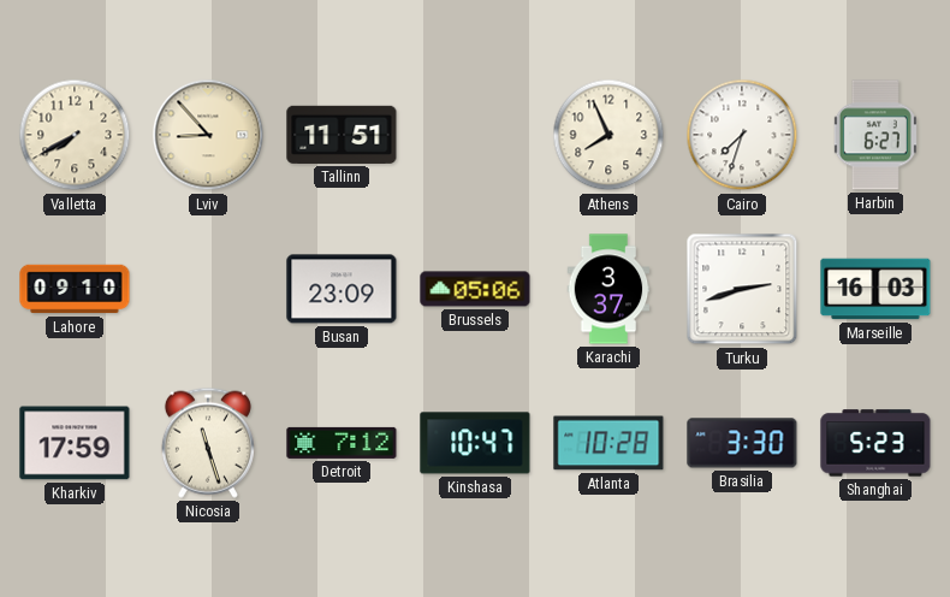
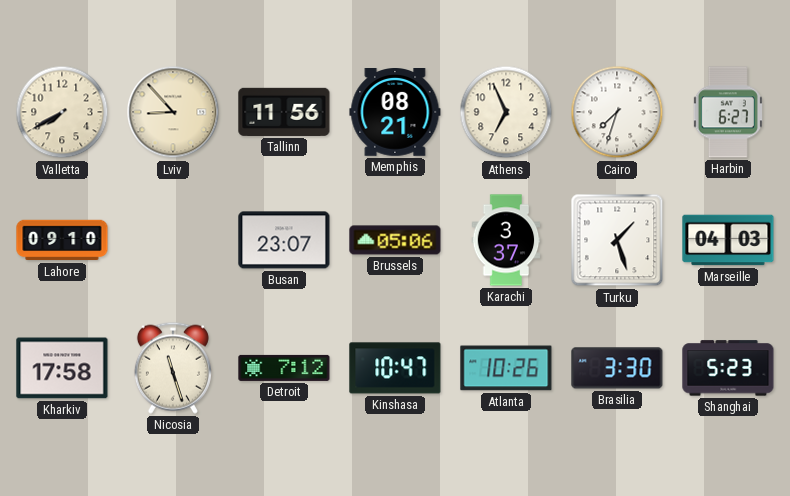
Tallinn: 11:51 -> 11:56 (284, 112)
Memphis: none -> 08:21 (395, 113)
Athens: 7:56 -> 6:56 (506, 112)
Busan: 23:09 -> 23:07 (284, 240)
Turku: 2:42 -> 1:27 (617, 240)
Marseille: 16:03 -> 04:03 (728, 240)
Kharkiv: 17:59 -> 17:58 (62, 368)
Atlanta: 10:28 -> 10:26 (506, 368)
